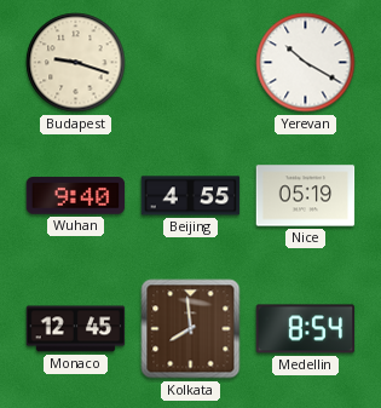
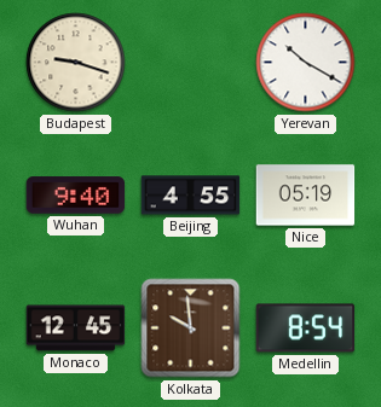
Kolkata: 7:59 -> 9:59 (191, 328)
